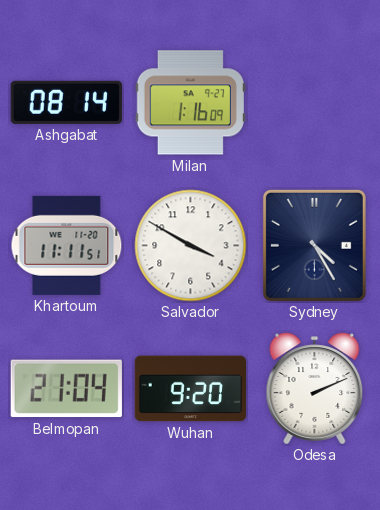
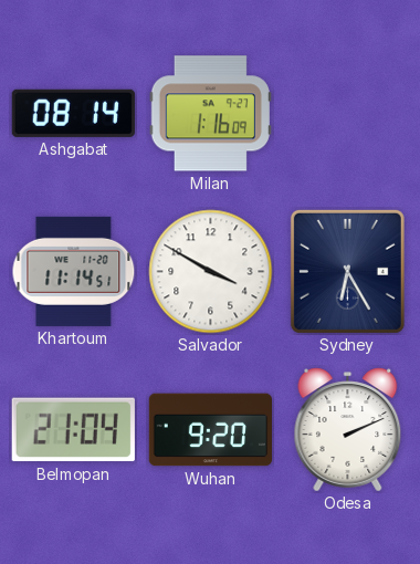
Khartoum: 11:11 -> 11:14 (74, 271)
Sydney: 4:25 -> 6:25 (347, 271)
